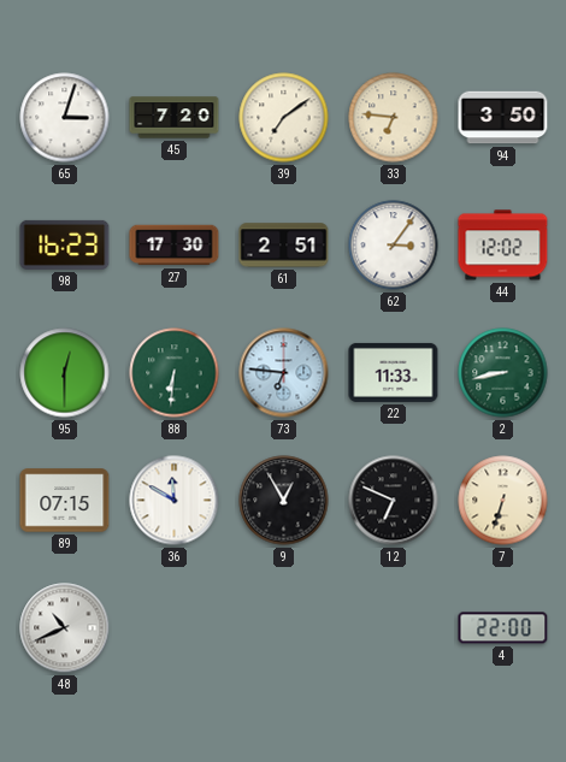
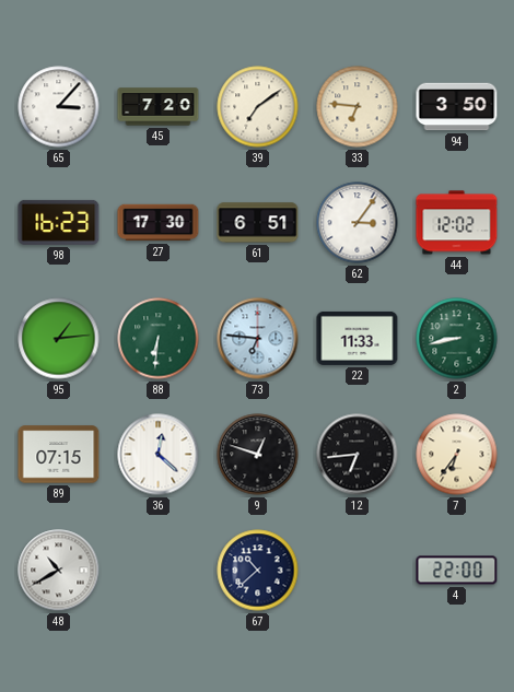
65: 3:03 -> 3:07 (59, 107)
61: 2:51 -> 6:51 (258, 223)
95: 12:30 -> 1:14 (59, 339)
36: 11:50 -> 12:22 (159, 455)
9: 12:55 -> 12:48 (258, 455)
12: 6:49 -> 6:44 (358, 455)
7: 6:33 -> 6:36 (457, 455)
48: 10:41 -> 10:40 (59, 571)
67: none -> 10:38 (258, 571)
